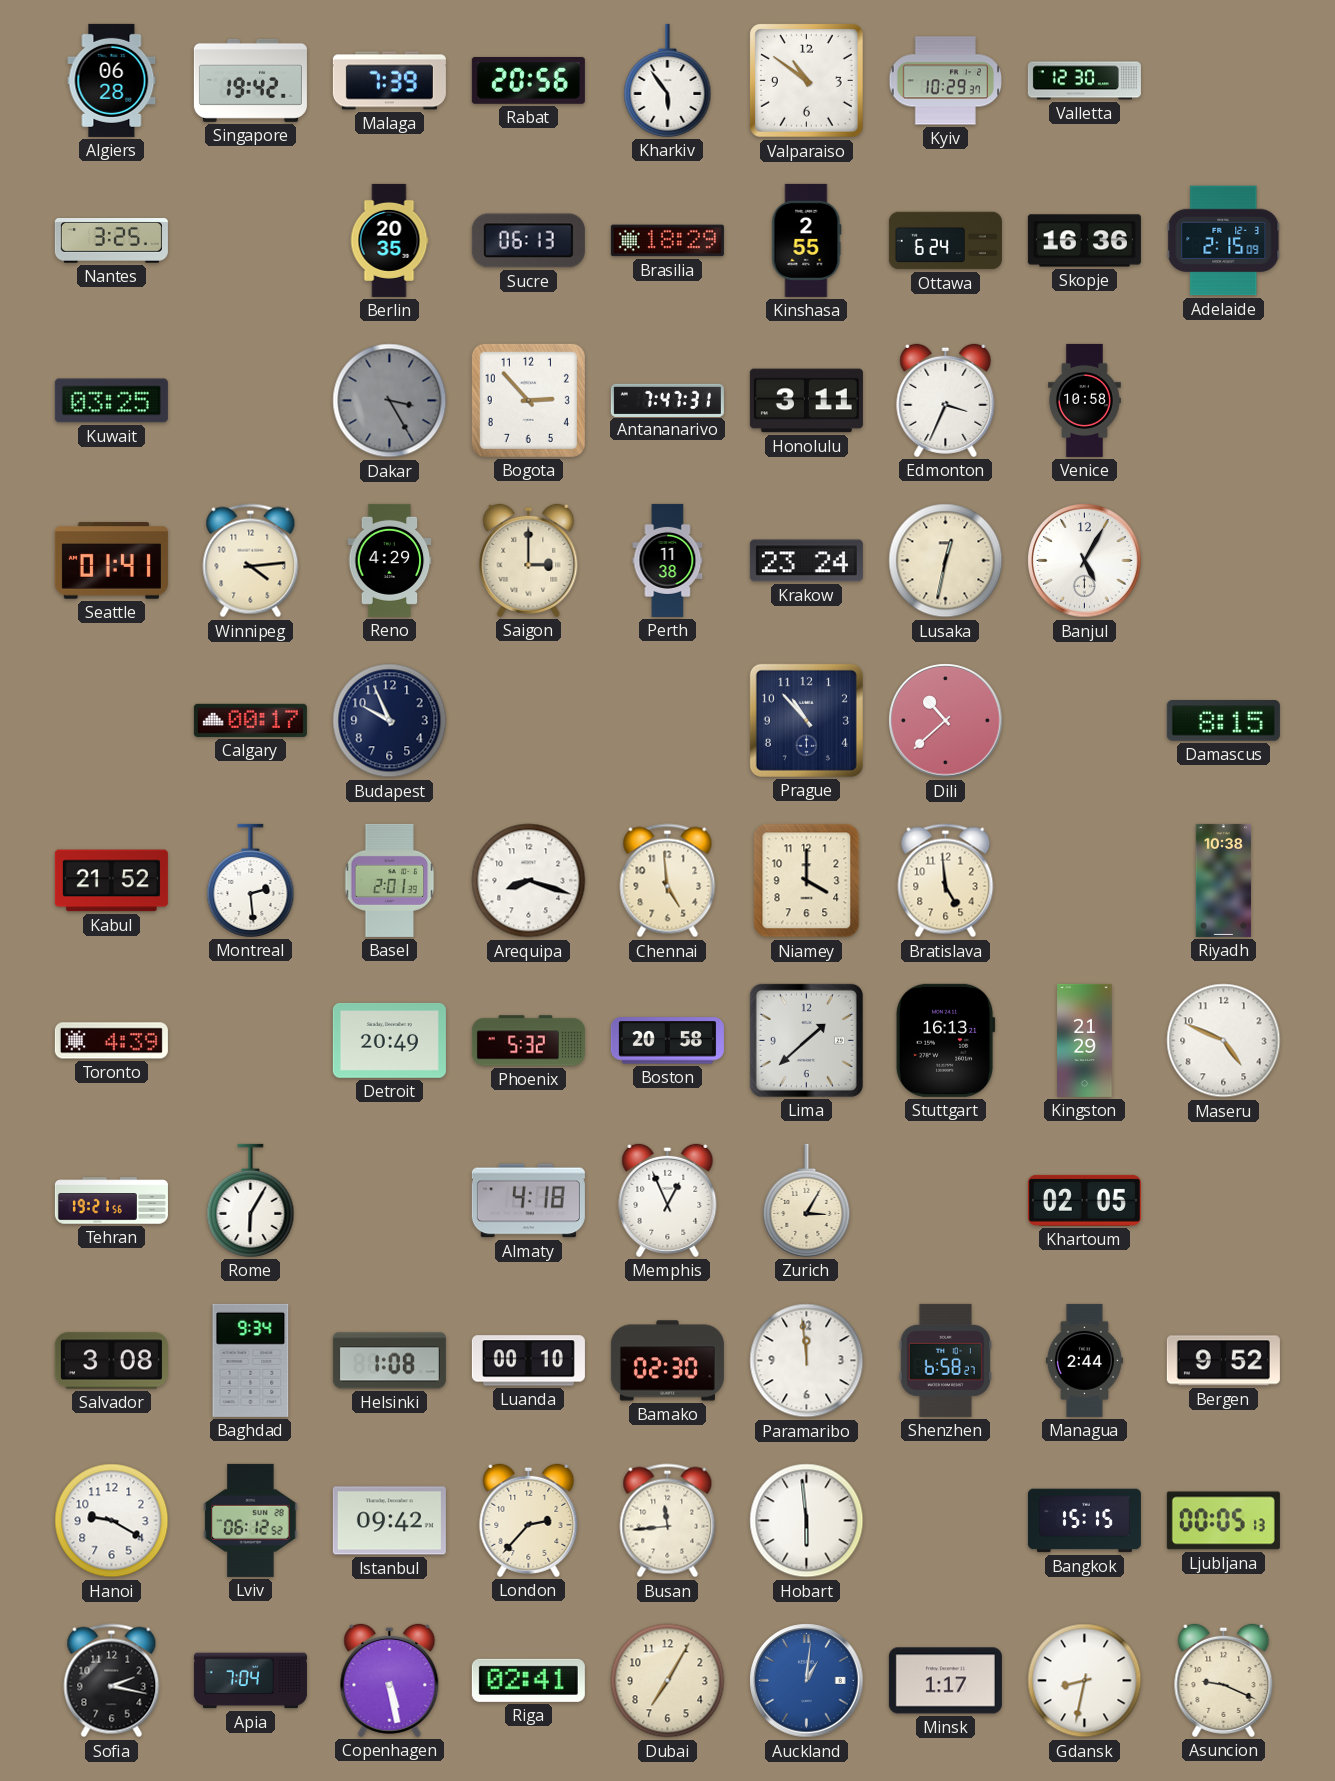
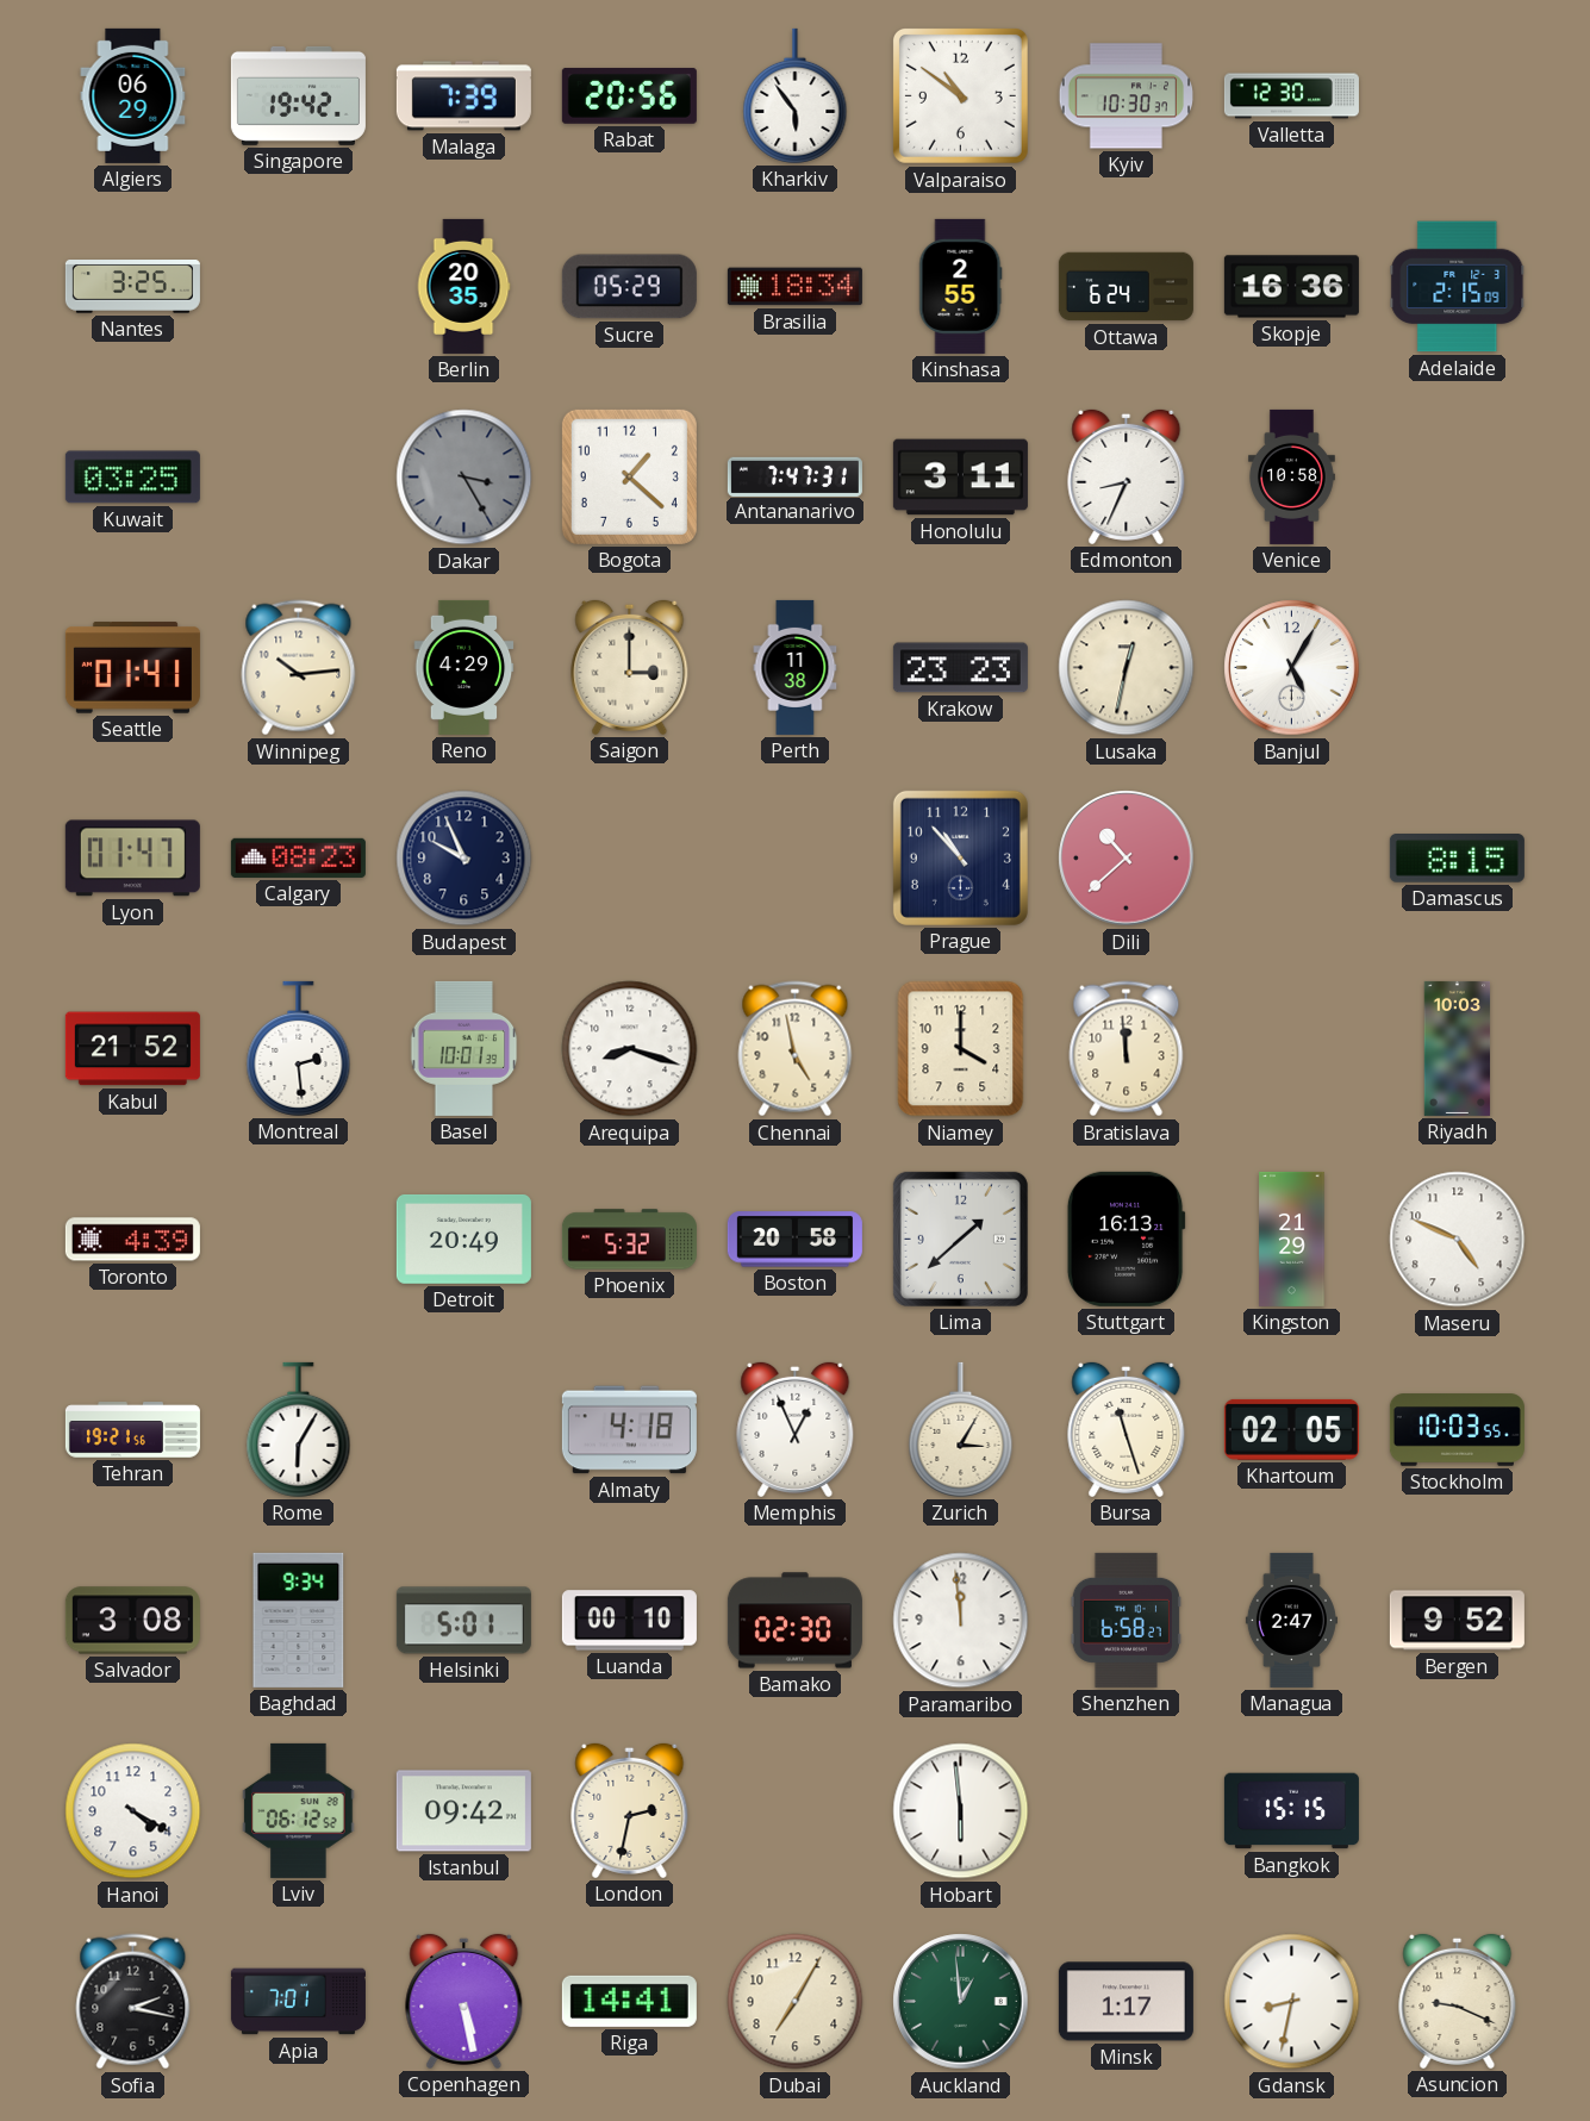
Algiers: 06:28 -> 06:29 (133, 95)
Kyiv: 10:29 -> 10:30 (1126, 96)
Sucre: 06:13 -> 05:29 (629, 287)
Brasilia: 18:29 -> 18:34 (794, 287)
Bogota: 2:53 -> 1:22 (629, 476)
Edmonton: 3:34 -> 8:34 (1127, 476)
Winnipeg: 4:14 -> 10:14 (299, 668)
Krakow: 23:24 -> 23:23 (960, 668)
Lyon: none -> 01:47 (132, 859)
Calgary: 00:17 -> 08:23 (298, 857)
Basel: 2:01 -> 10:01 (464, 1048)
Chennai: 4:59 -> 4:58 (796, 1049)
Bratislava: 4:59 -> 11:59 (1127, 1049)
Riyadh: 10:38 -> 10:03 (1458, 1048)
Bursa: none -> 11:27 (1127, 1429)
Stockholm: none -> 10:03 (1457, 1430)
Helsinki: 1:08 -> 5:01 (463, 1621)
Managua: 2:44 -> 2:47 (1291, 1620)
Hanoi: 9:20 -> 4:20 (133, 1811)
London: 2:37 -> 2:32 (630, 1810)
Busan: 11:44 -> none (668, 1521)
Ljubljana: 00:05 -> none (1223, 1521)
Apia: 7:04 -> 7:01 (298, 2002)
Riga: 02:41 -> 14:41 (629, 2001)
Auckland: 1:01 -> 12:59 (961, 2002)
Auckland dial: blue -> green (961, 2002)
